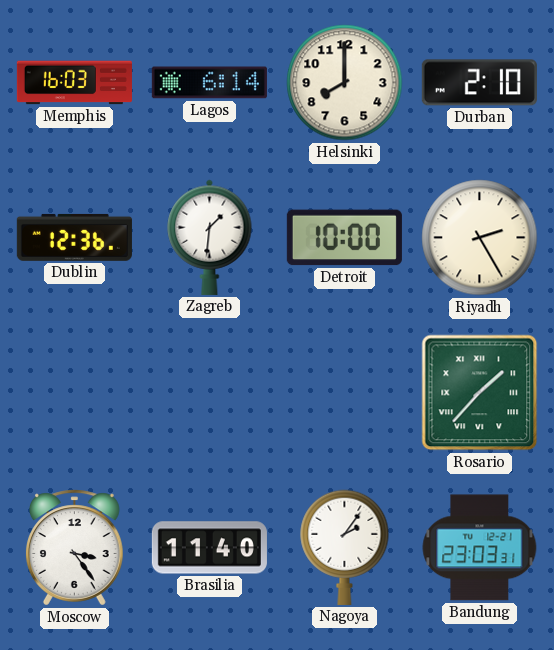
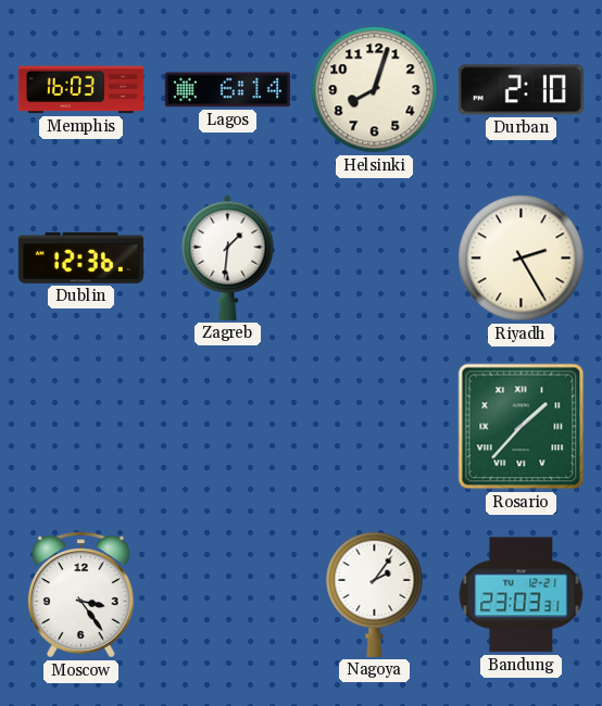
Helsinki: 8:00 -> 8:03 (375, 90)
Detroit: 10:00 -> none (344, 238)
Brasilia: 11:40 -> none (209, 548)
